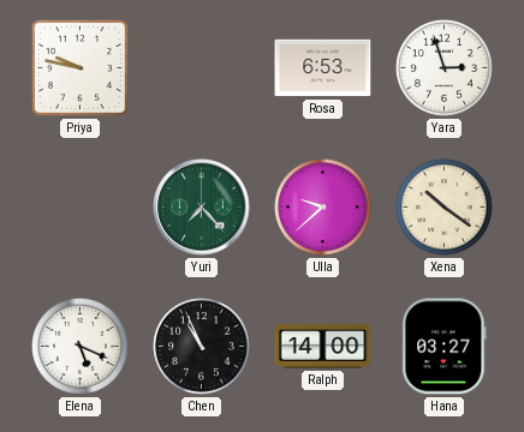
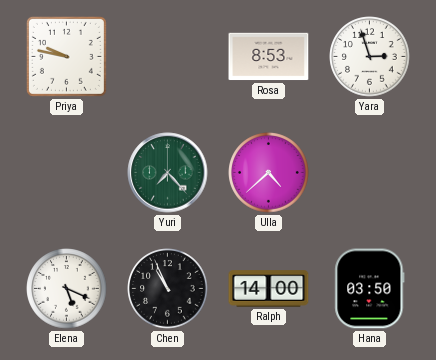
Rosa: 6:53 -> 8:53 (269, 57)
Ulla: 9:38 -> 4:38 (269, 173)
Xena: 10:21 -> none (445, 208)
Hana: 03:27 -> 03:50 (370, 289)
